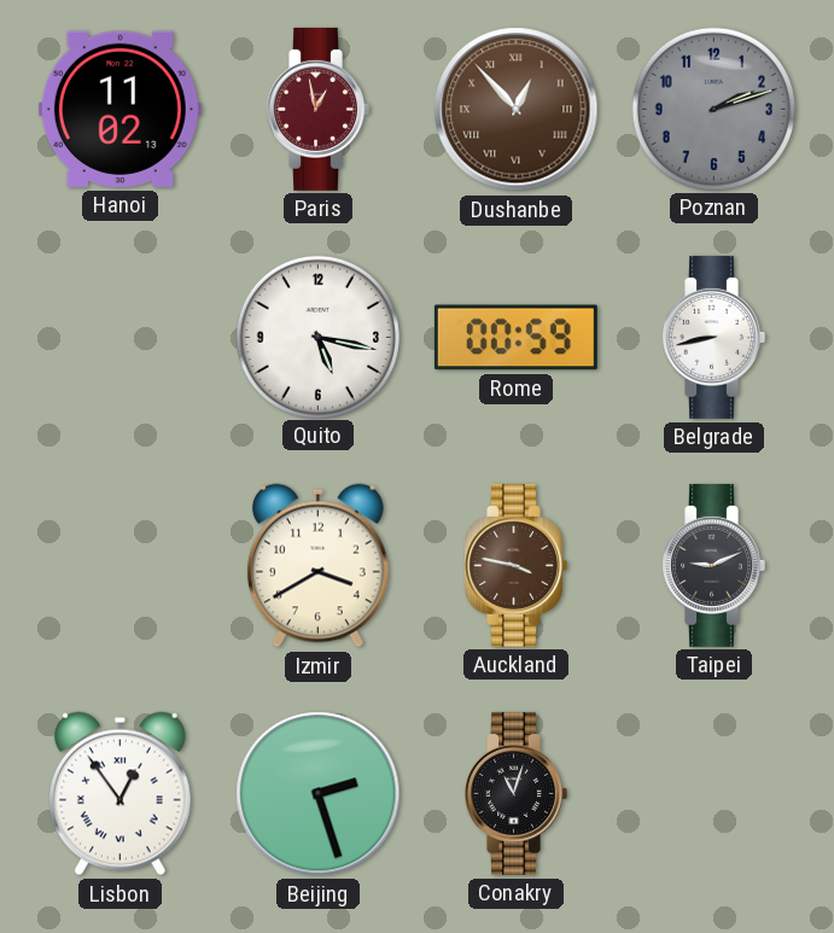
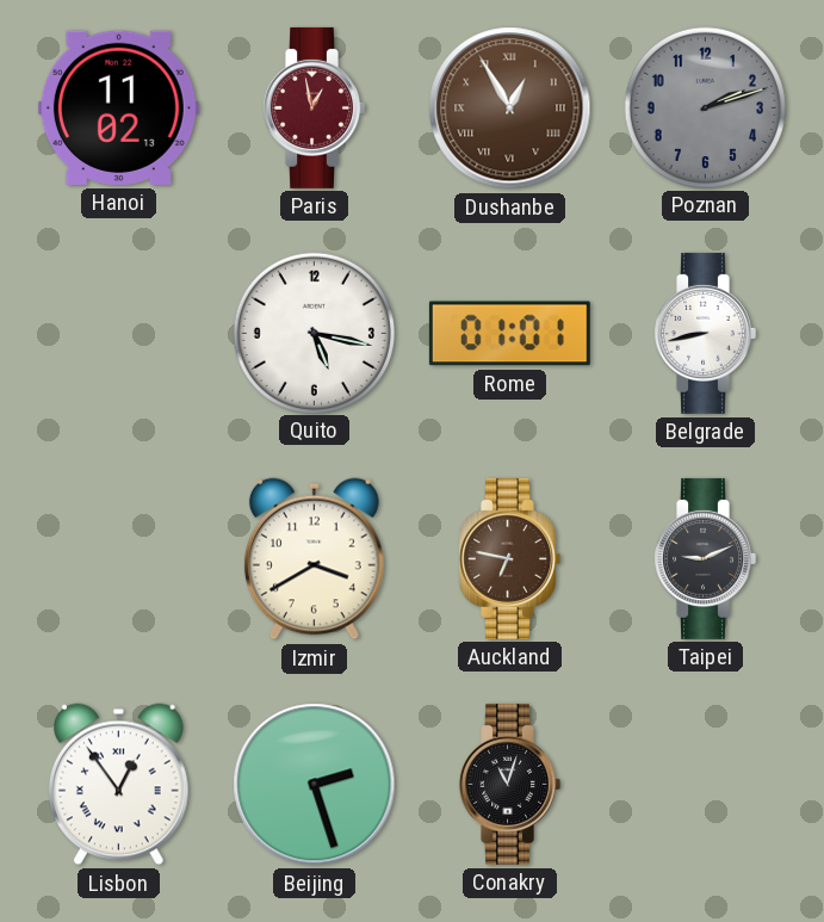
Dushanbe: 12:53 -> 12:55 (510, 109)
Rome: 00:59 -> 01:01 (509, 334)
Auckland: 3:47 -> 6:47 (509, 558)
